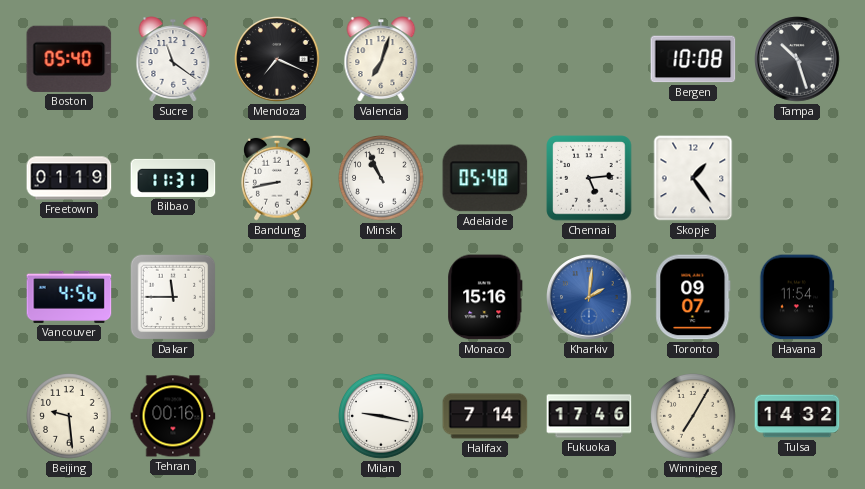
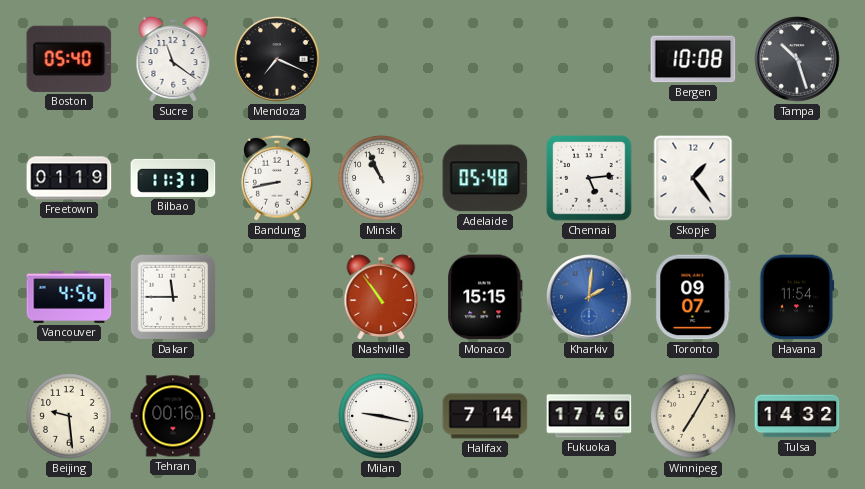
Valencia: 7:03 -> none (381, 59)
Nashville: none -> 10:54 (381, 297)
Monaco: 15:16 -> 15:15 (485, 297)
